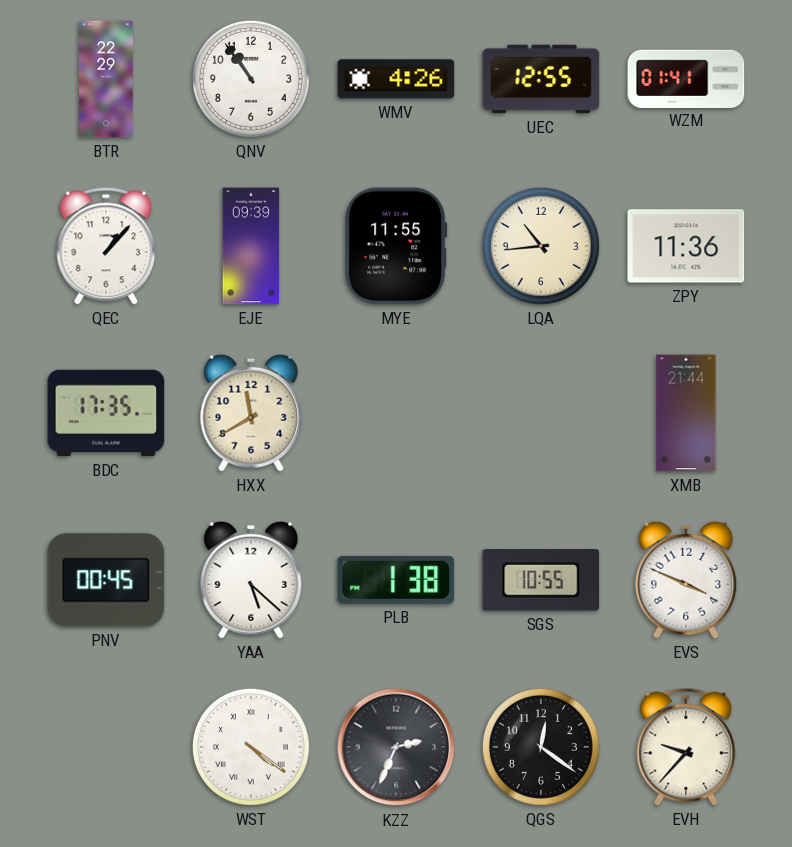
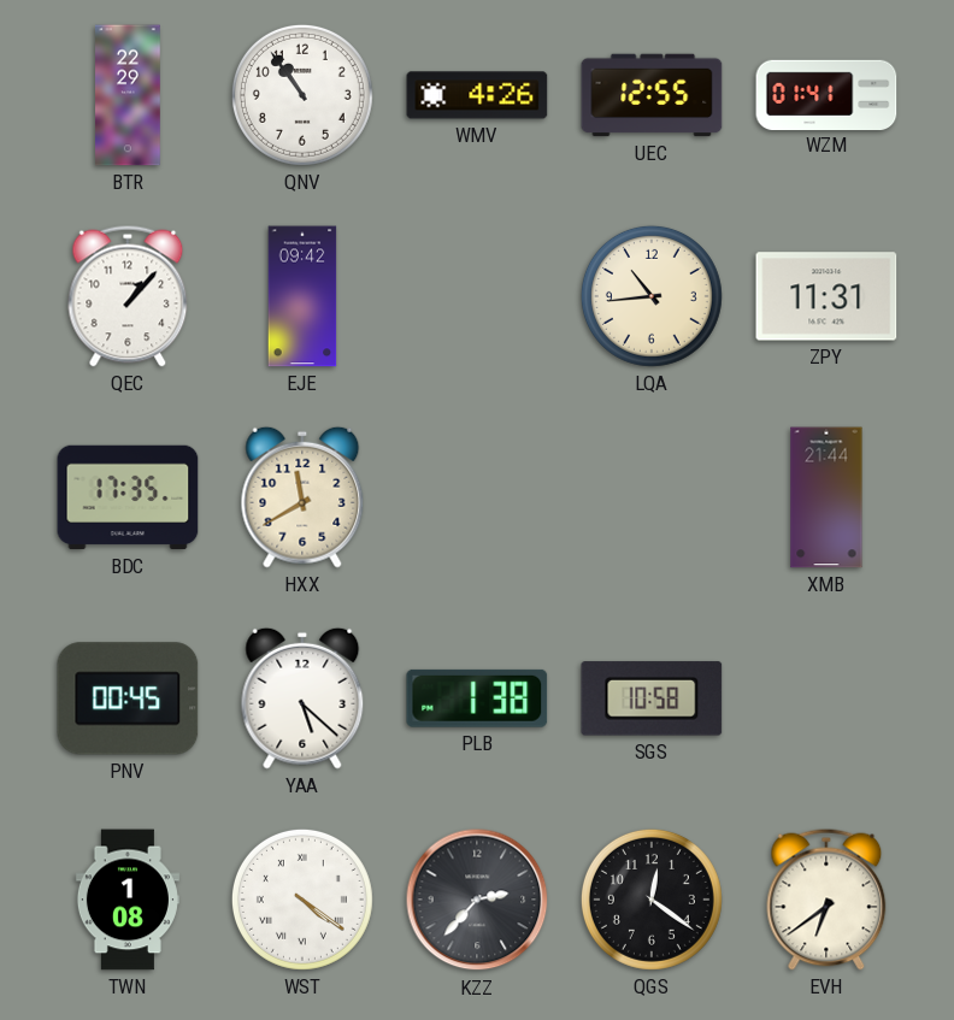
EJE: 09:39 -> 09:42 (302, 296)
MYE: 11:55 -> none (396, 246)
ZPY: 11:36 -> 11:31 (826, 296)
SGS: 10:55 -> 10:58 (652, 698)
EVS: 3:49 -> none (686, 580)
TWN: none -> 1:08 (128, 900)
KZZ: 2:34 -> 2:37 (477, 900)
EVH: 9:37 -> 6:39 (826, 900)
